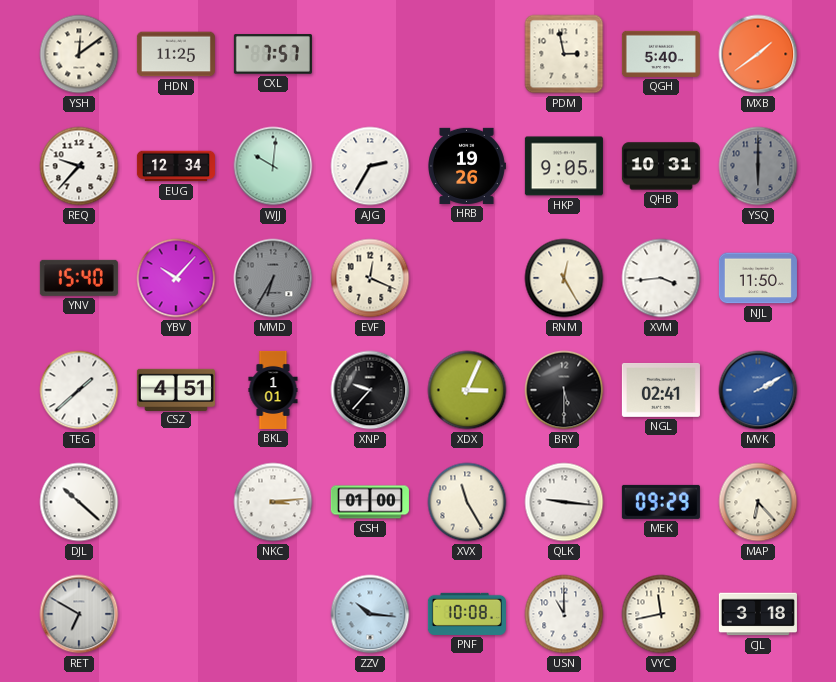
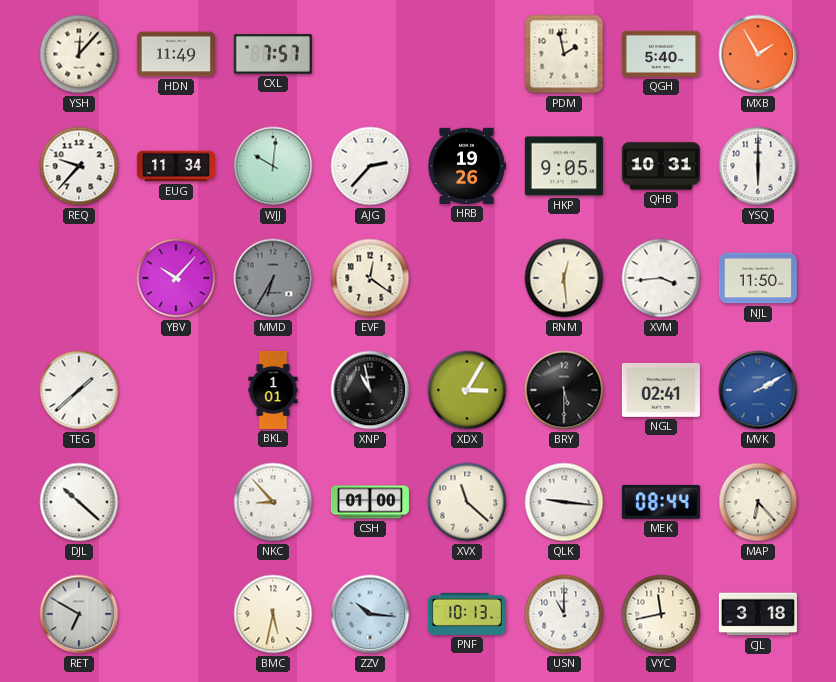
YSH: 12:09 -> 12:07 (79, 54)
HDN: 11:25 -> 11:49 (176, 54)
PDM: 2:58 -> 1:58 (564, 54)
MXB: 1:39 -> 1:55 (758, 54)
EUG: 12:34 -> 11:34 (176, 166)
AJG: 2:35 -> 2:37 (370, 166)
YSQ dial: grey -> white (758, 166)
YNV: 15:40 -> none (79, 278)
EVF: 12:19 -> 12:21 (370, 278)
RNM: 12:25 -> 12:29 (564, 278)
CSZ: 4:51 -> none (176, 389)
XNP: 9:37 -> 10:58 (370, 390)
XDX: 3:04 -> 3:05 (467, 390)
NKC: 3:14 -> 8:53 (273, 502)
XVX: 11:25 -> 11:22 (467, 502)
MEK: 09:29 -> 08:44 (661, 502)
BMC: none -> 5:32 (273, 614)
PNF: 10:08 -> 10:13 (467, 614)
